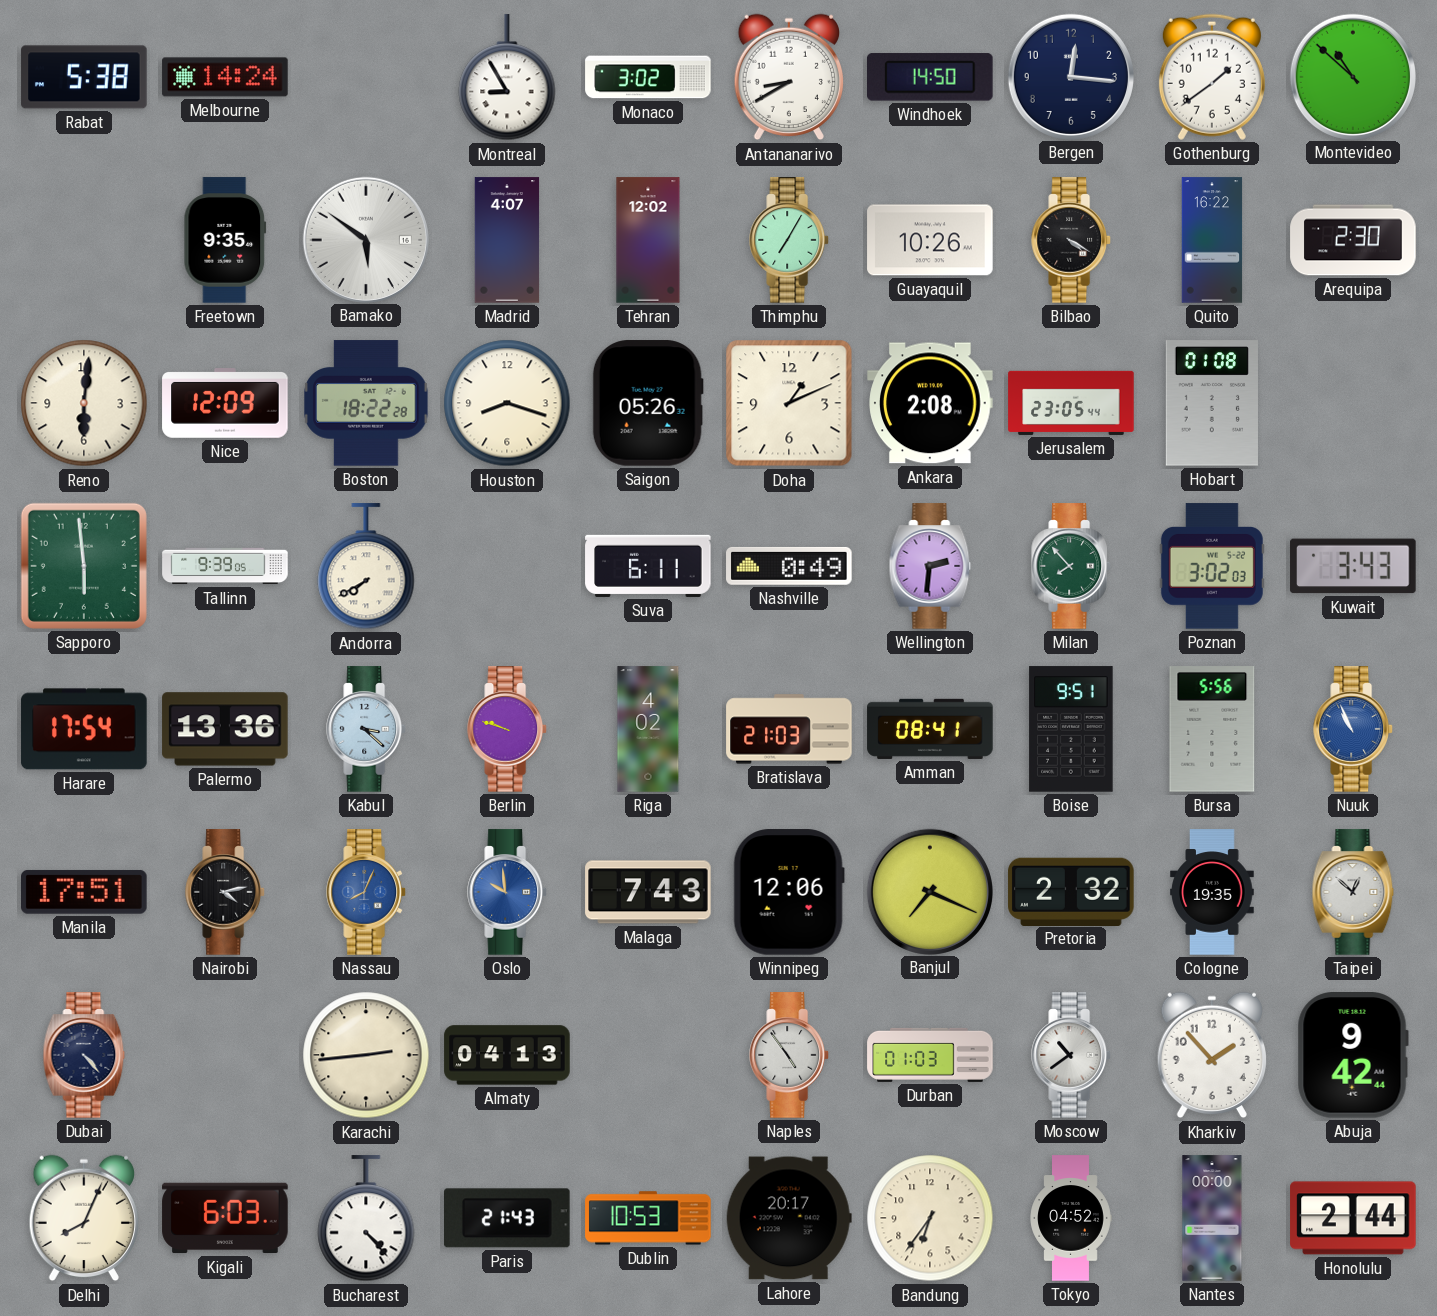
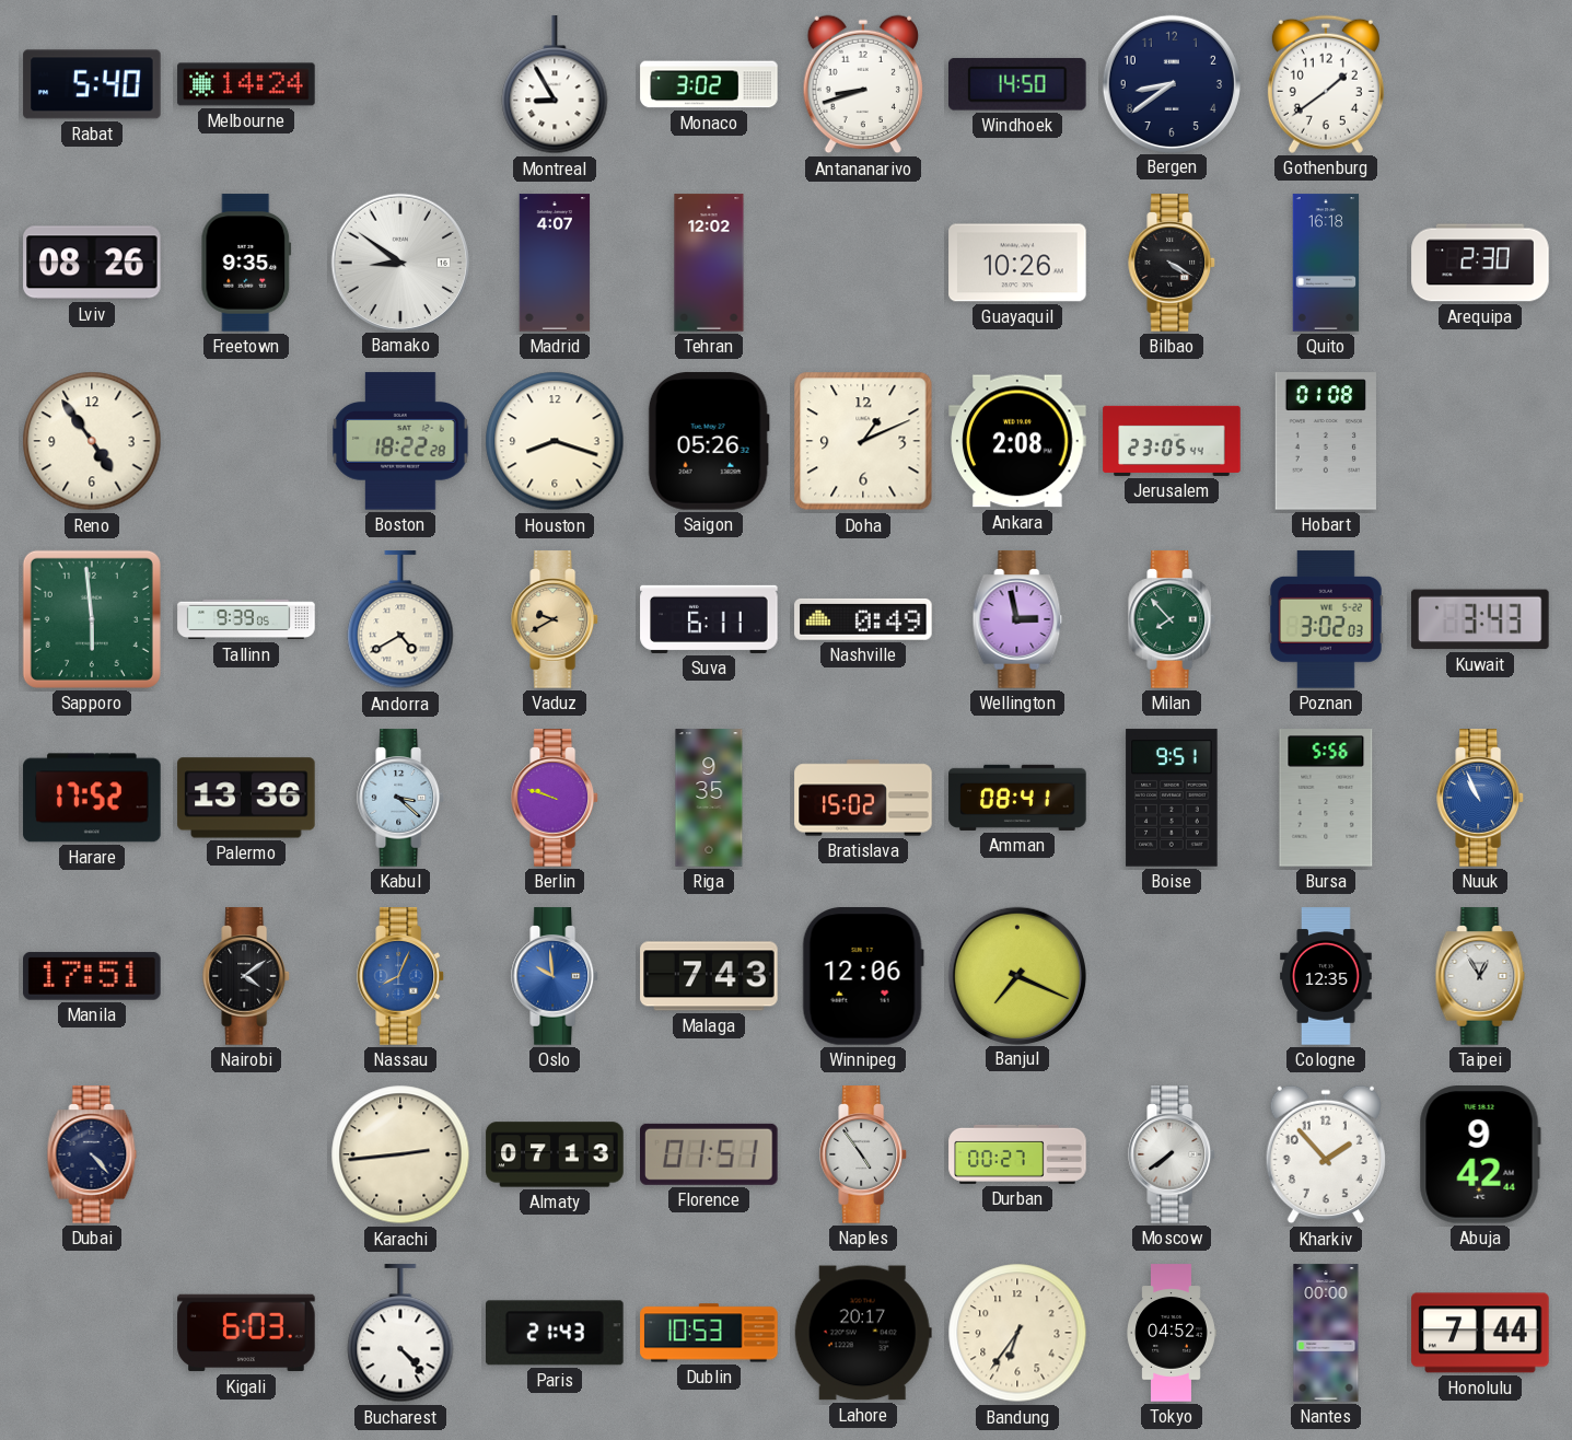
Rabat: 5:38 -> 5:40 (92, 84)
Antananarivo: 8:40 -> 8:42 (862, 84)
Bergen: 12:16 -> 8:39 (1171, 83)
Montevideo: 10:52 -> none (1352, 76)
Lviv: none -> 08:26 (92, 263)
Bamako: 5:51 -> 8:51 (399, 262)
Thimphu: 7:05 -> none (790, 240)
Quito: 16:22 -> 16:18 (1326, 263)
Reno: 6:01 -> 4:54 (92, 441)
Nice: 12:09 -> none (225, 404)
Andorra: 7:40 -> 4:40 (400, 620)
Vaduz: none -> 9:40 (556, 619)
Wellington: 2:31 -> 2:58 (1017, 619)
Harare: 17:54 -> 17:52 (92, 798)
Riga: 4:02 -> 9:35 (709, 798)
Bratislava: 21:03 -> 15:02 (863, 798)
Nairobi: 4:13 -> 4:09 (247, 976)
Pretoria: 2:32 -> none (1071, 891)
Cologne: 19:35 -> 12:35 (1326, 976)
Taipei: 12:52 -> 12:55 (1480, 976)
Almaty: 04:13 -> 07:13 (555, 1154)
Florence: none -> 01:51 (710, 1154)
Durban: 01:03 -> 00:27 (1017, 1154)
Moscow: 10:39 -> 7:39 (1173, 1154)
Delhi: 8:04 -> none (83, 1218)
Honolulu: 2:44 -> 7:44 (1480, 1333)
